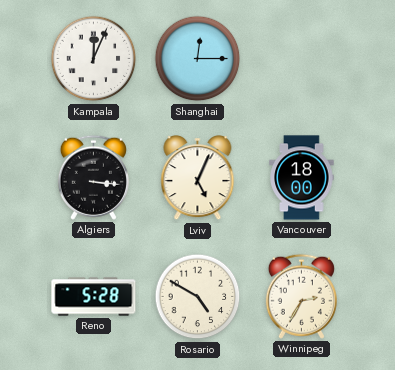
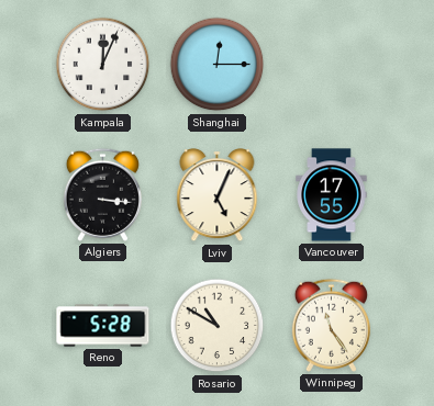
Vancouver: 18:00 -> 17:55 (332, 195)
Rosario: 4:50 -> 10:50 (218, 326)
Winnipeg: 2:35 -> 11:24 (331, 325)
